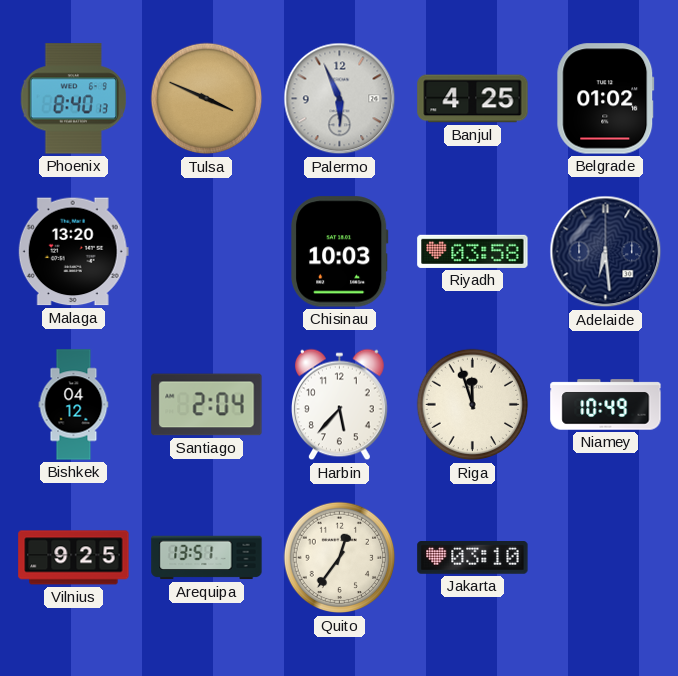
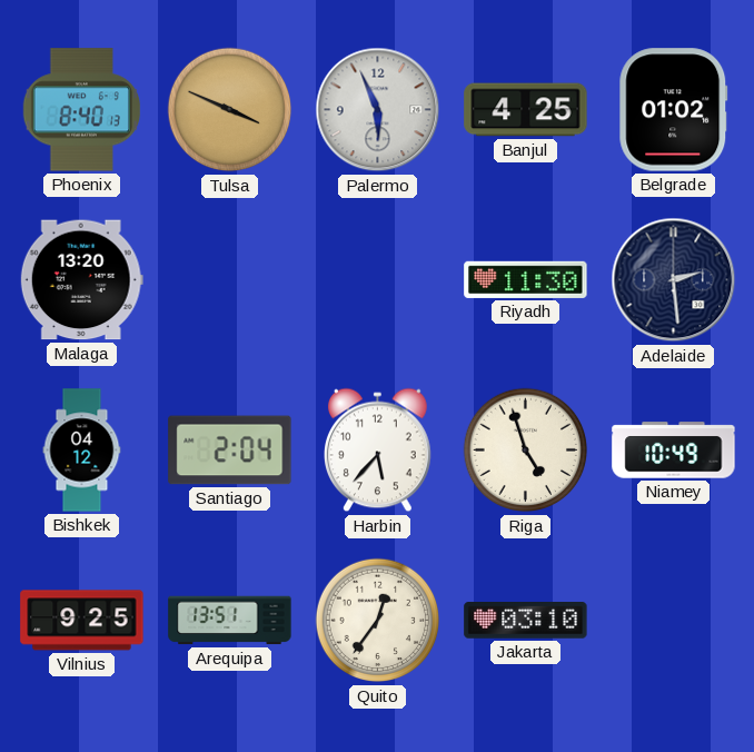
Chisinau: 10:03 -> none (339, 252)
Riyadh: 03:58 -> 11:30 (526, 279)
Adelaide: 6:29 -> 2:29 (674, 280)
Riga: 11:57 -> 4:57 (526, 451)
